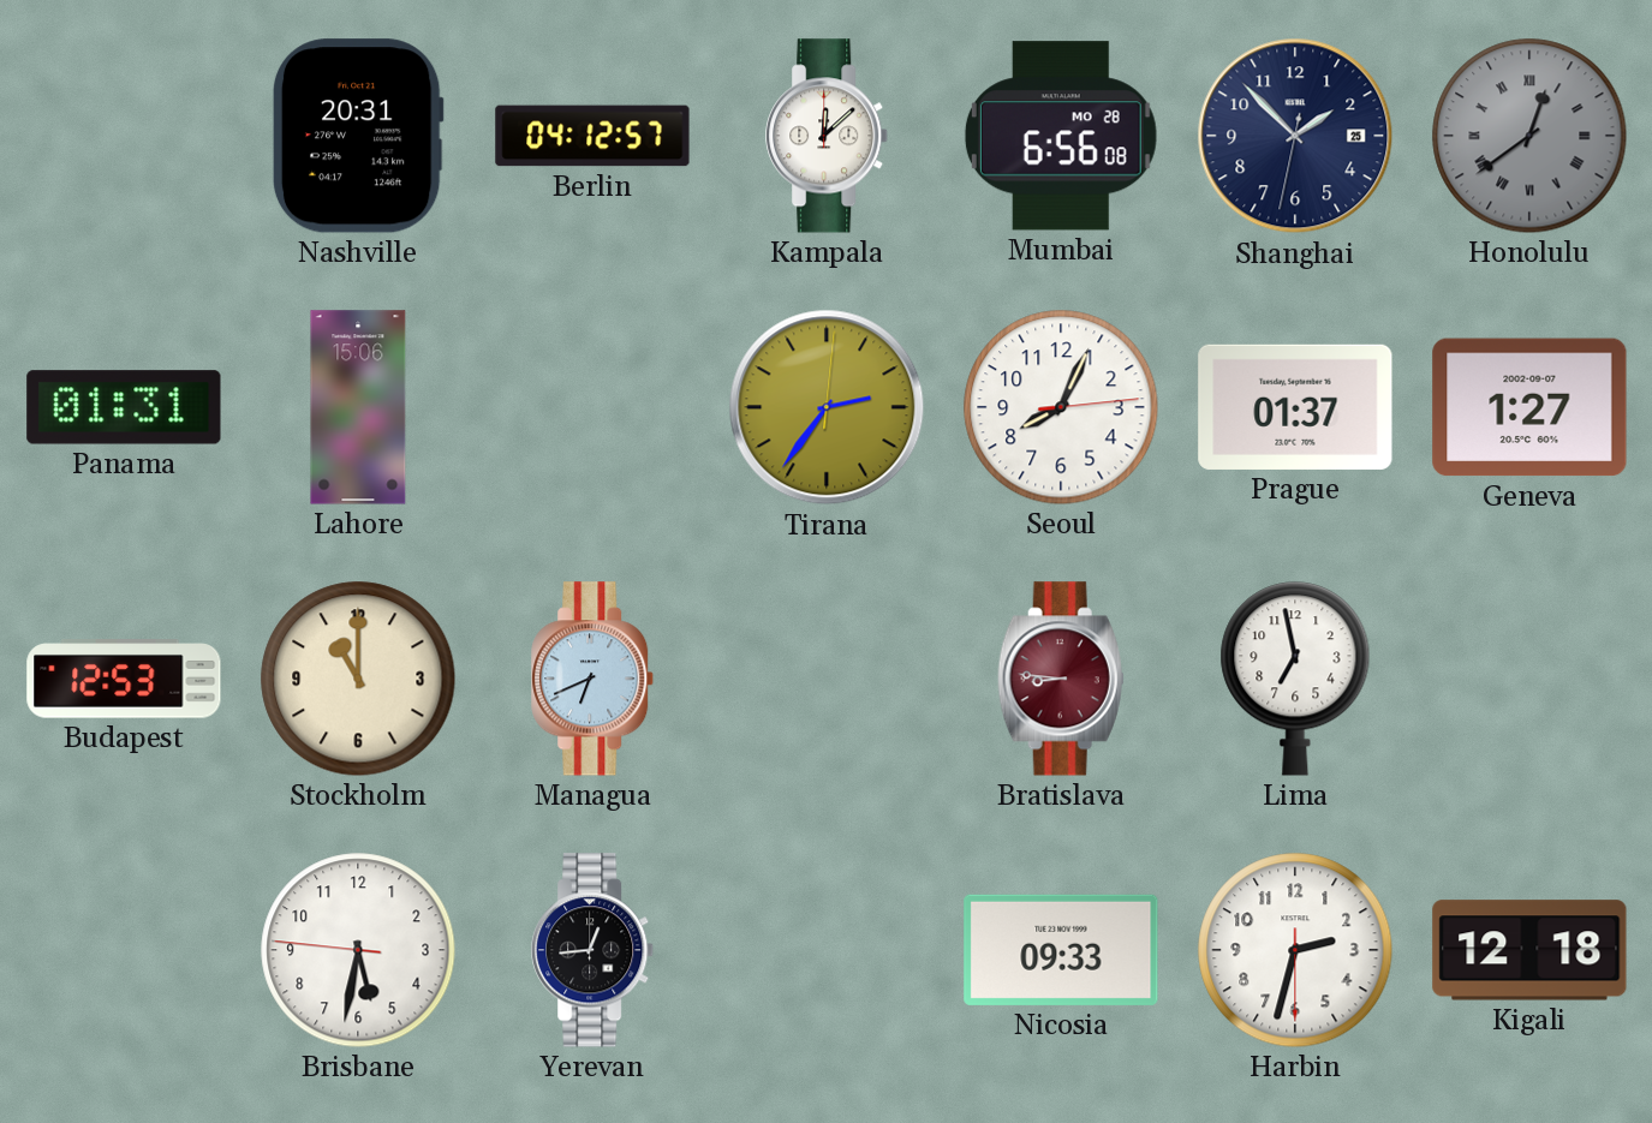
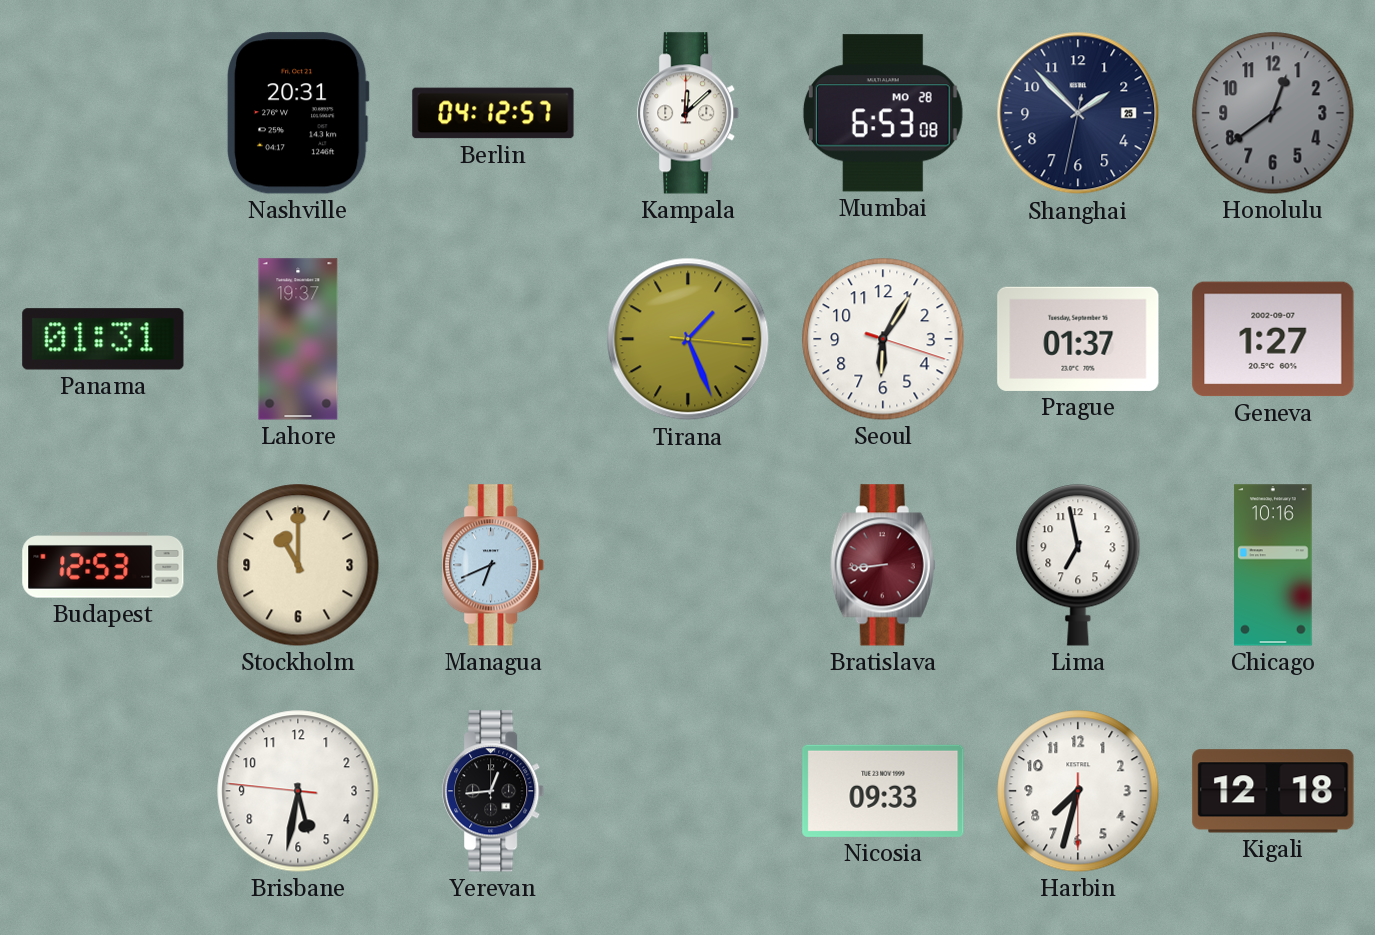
Mumbai: 6:56 -> 6:53 (883, 113)
Honolulu numerals: Roman -> Arabic (1273, 113)
Lahore: 15:06 -> 19:37 (298, 339)
Tirana: 2:36 -> 1:26 (688, 339)
Seoul: 8:04 -> 6:05 (883, 339)
Bratislava: 8:46 -> 8:44 (883, 565)
Chicago: none -> 10:16 (1273, 565)
Harbin: 2:32 -> 7:32 (1078, 791)
